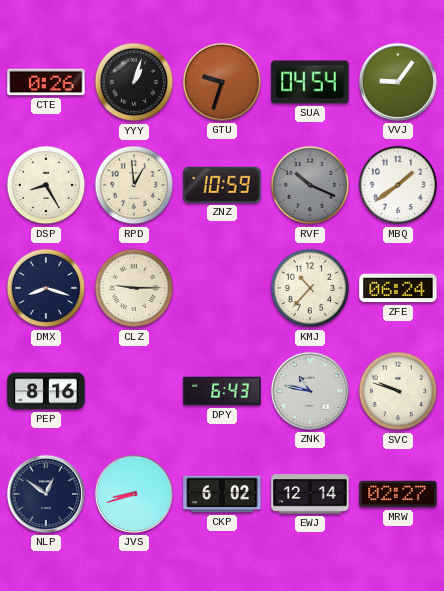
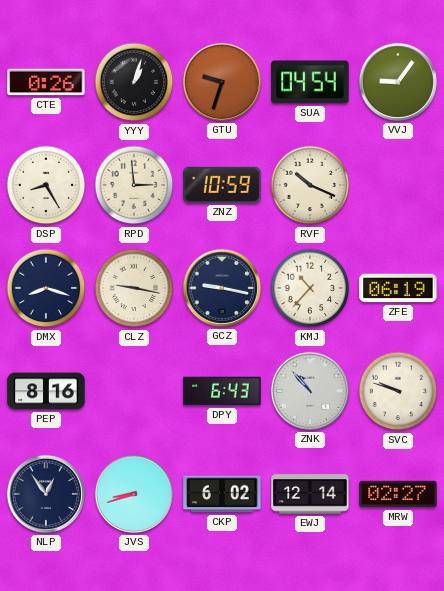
RPD: 12:59 -> 2:59 (134, 185)
RVF dial: grey -> cream (310, 185)
MBQ: 1:39 -> none (398, 185)
CLZ: 9:15 -> 9:17 (134, 288)
GCZ: none -> 9:17 (222, 288)
ZFE: 06:24 -> 06:19 (398, 288)
ZNK: 10:47 -> 10:53 (310, 391)
NLP: 12:51 -> 12:54 (46, 494)
